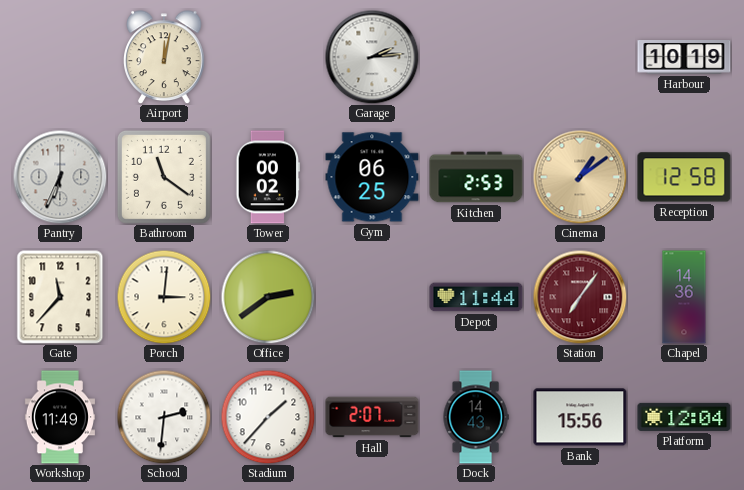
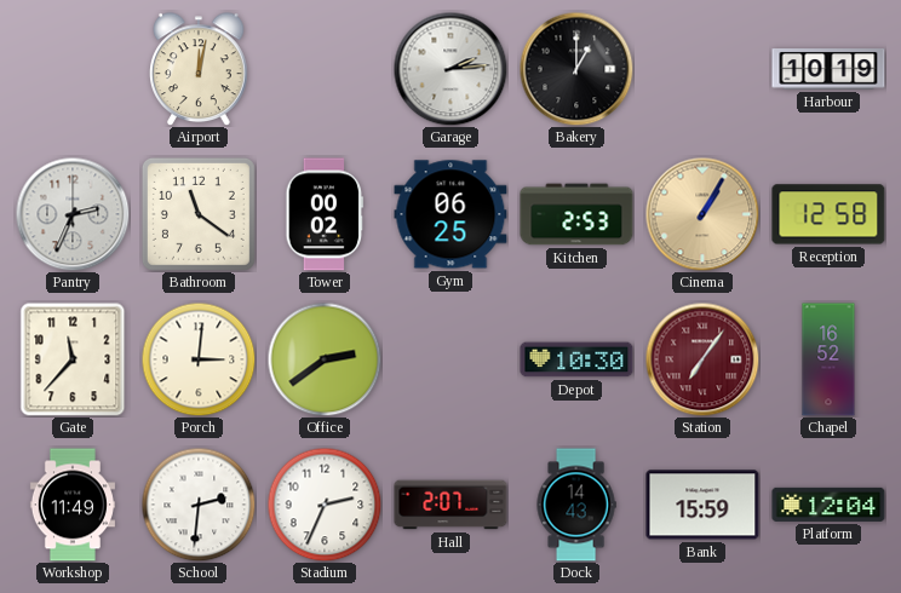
Bakery: none -> 1:00 (576, 69)
Pantry: 6:34 -> 2:34 (73, 214)
Cinema: 1:09 -> 1:05 (702, 214)
Depot: 11:44 -> 10:30 (576, 359)
Chapel: 14:36 -> 16:52 (828, 359)
Stadium: 1:37 -> 2:34 (325, 505)
Bank: 15:56 -> 15:59 (702, 505)
